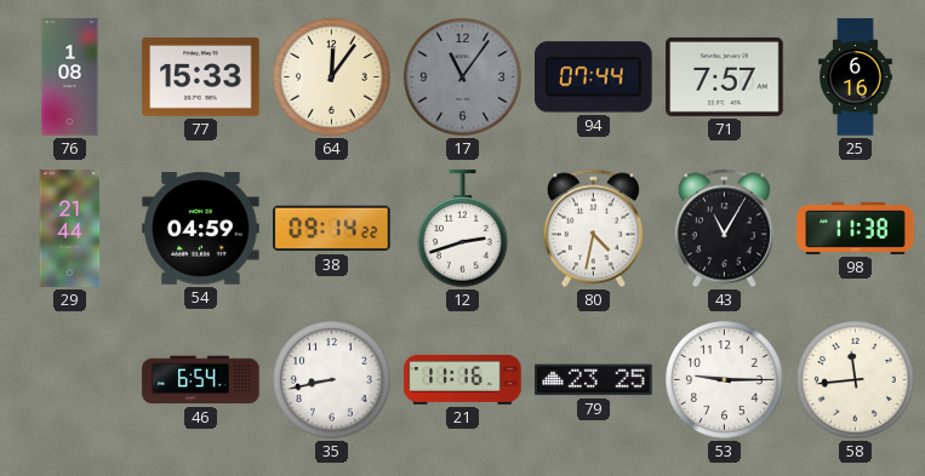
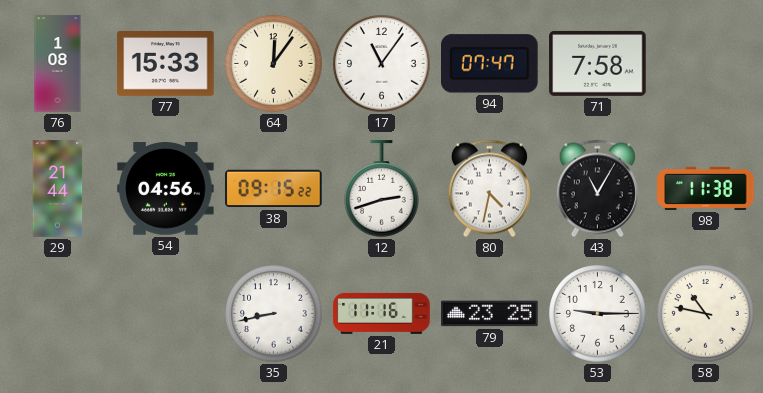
17 dial: grey -> white (382, 64)
94: 07:44 -> 07:47 (490, 64)
71: 7:57 -> 7:58 (598, 63)
25: 6:16 -> none (856, 78)
54: 04:59 -> 04:56 (166, 189)
38: 09:14 -> 09:15 (274, 189)
46: 6:54 -> none (201, 380)
58: 11:44 -> 10:47 (706, 314)
